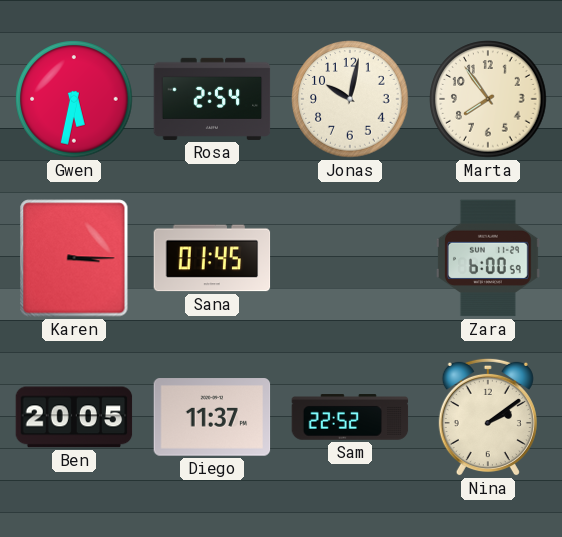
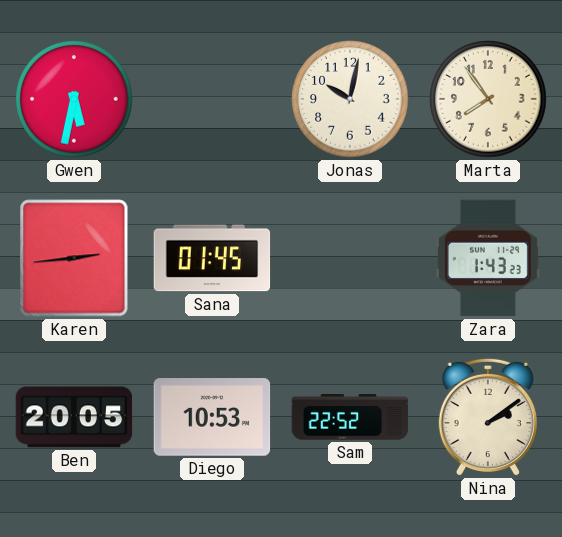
Rosa: 2:54 -> none (212, 99)
Karen: 3:15 -> 2:44 (74, 258)
Zara: 6:00 -> 1:43 (488, 258)
Diego: 11:37 -> 10:53 (212, 417)
